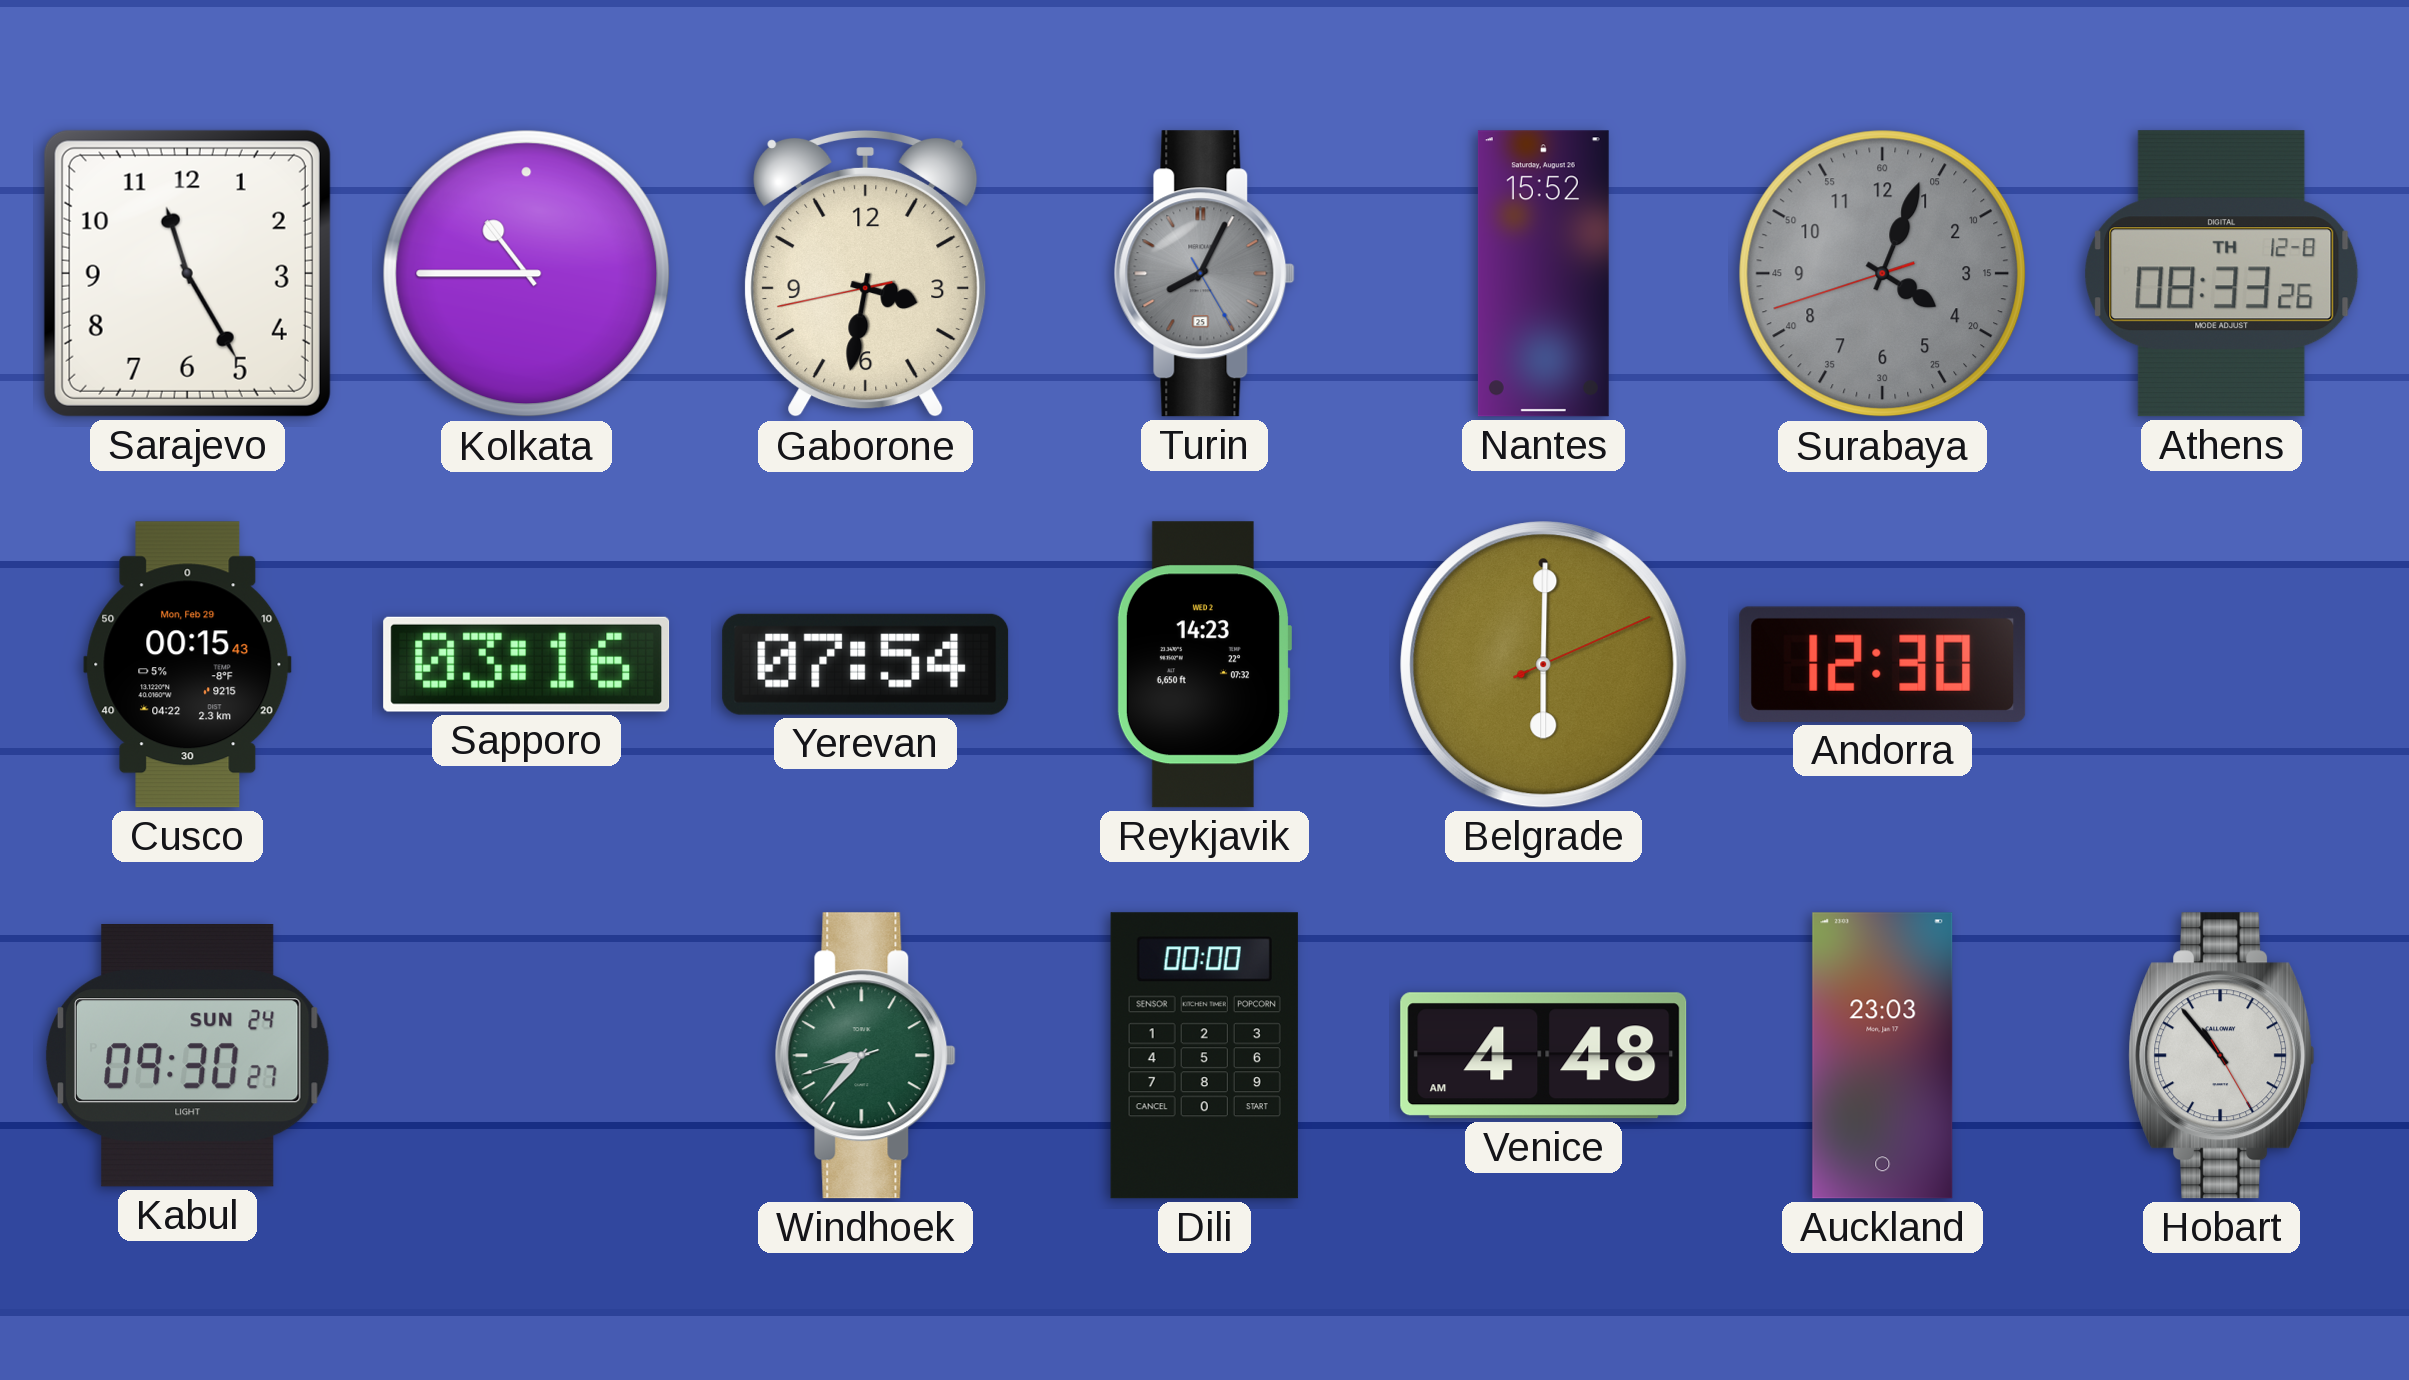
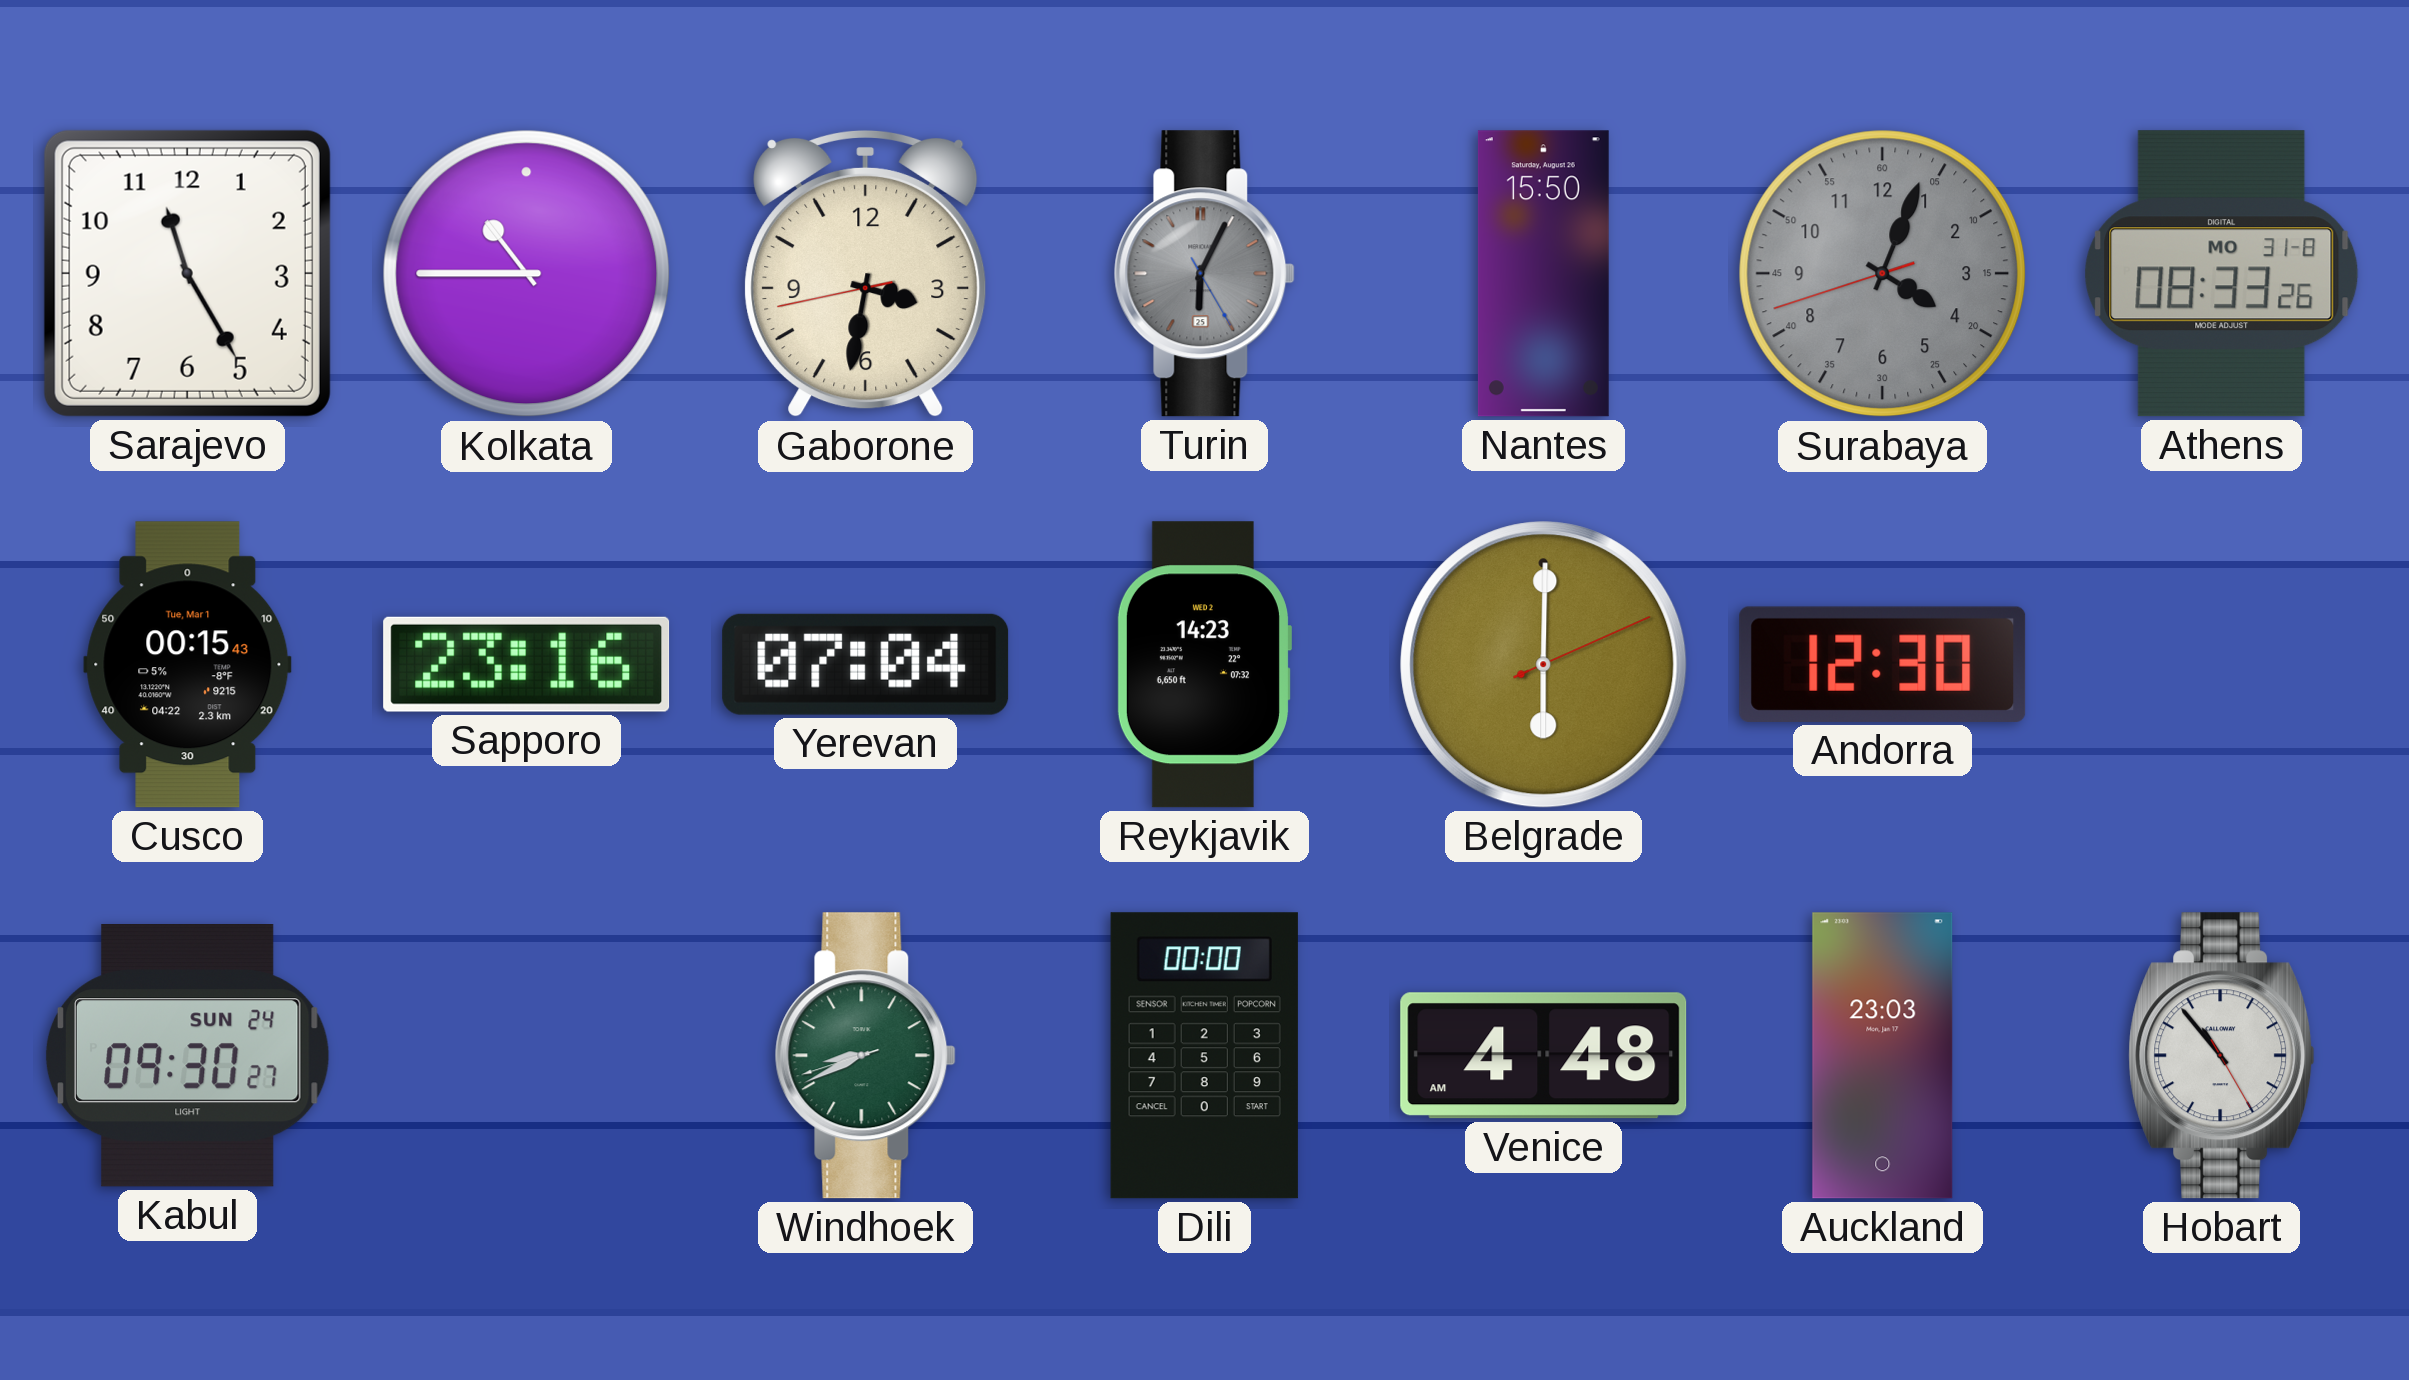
Turin: 8:04 -> 6:04 (1204, 274)
Nantes: 15:52 -> 15:50 (1543, 274)
Athens date: TH 12-8 -> MO 31-8 (2222, 274)
Cusco date: Mon, Feb 29 -> Tue, Mar 1 (188, 665)
Sapporo: 03:16 -> 23:16 (527, 664)
Yerevan: 07:54 -> 07:04 (866, 664)
Windhoek: 8:36 -> 8:40 (865, 1056)
